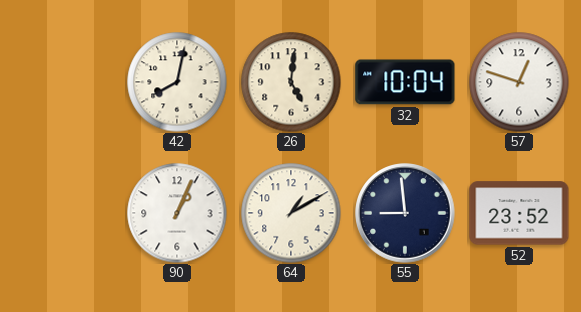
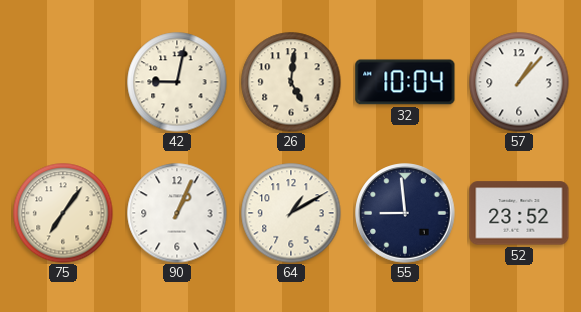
42: 8:02 -> 9:02 (177, 82)
57: 12:48 -> 1:07 (519, 82)
75: none -> 7:06 (63, 213)
